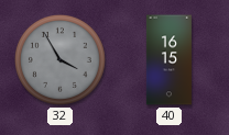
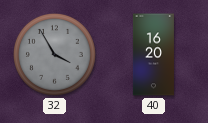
40: 16:15 -> 16:20 (153, 55)
